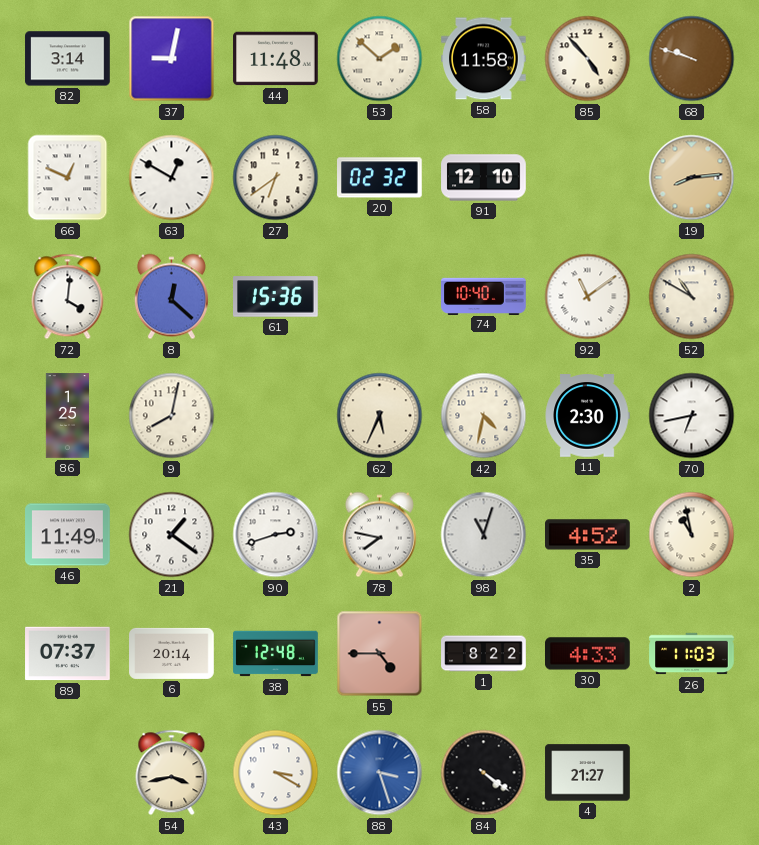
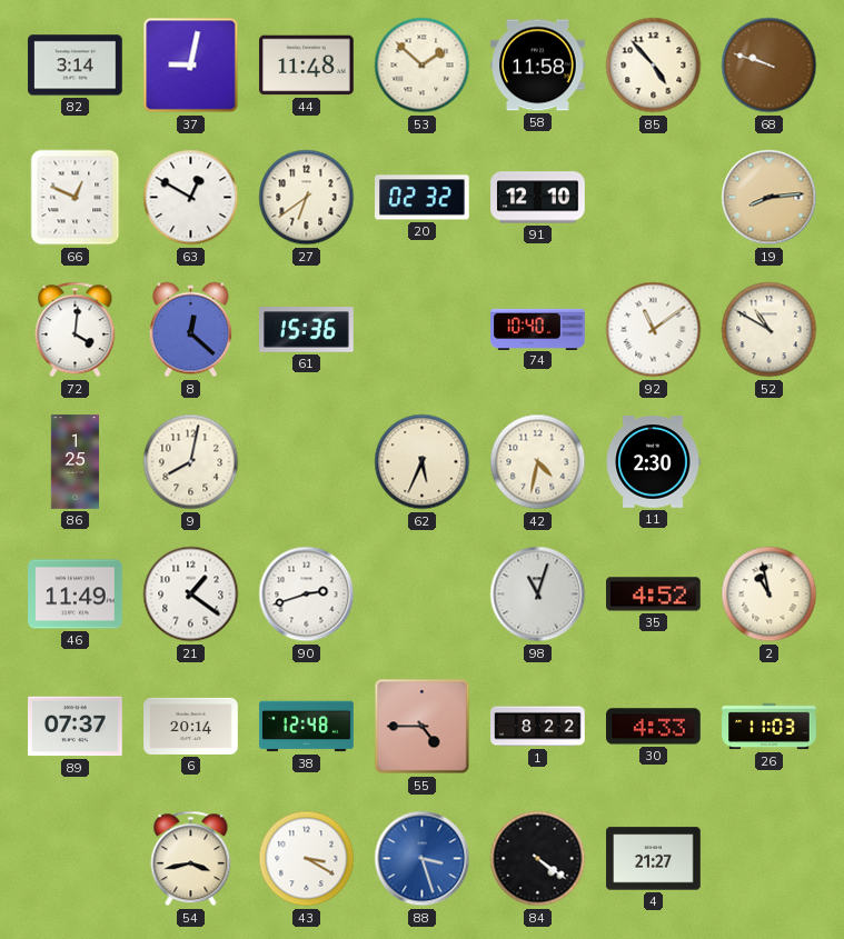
70: 6:43 -> none (692, 416)
78: 7:47 -> none (379, 535)
